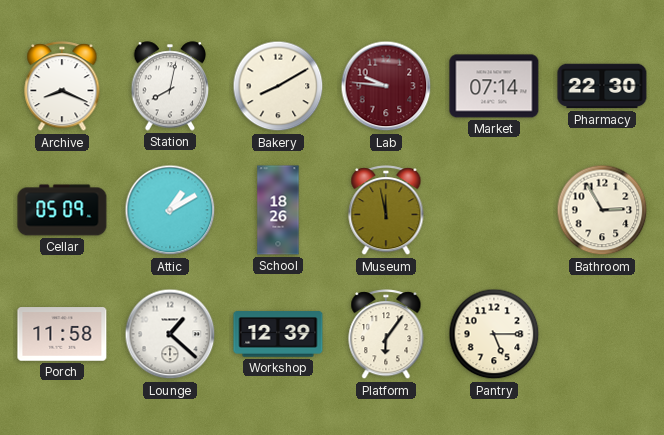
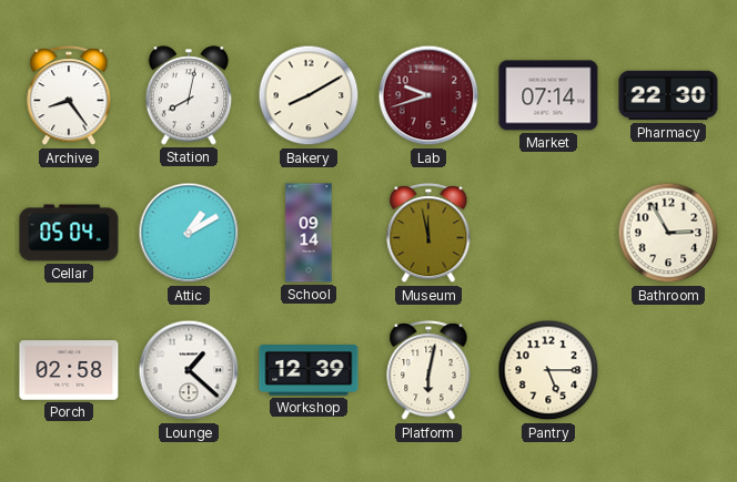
Archive: 8:19 -> 8:24 (69, 96)
Lab: 9:46 -> 9:42 (428, 95)
Cellar: 05:09 -> 05:04 (69, 233)
School: 18:26 -> 09:14 (309, 233)
Porch: 11:58 -> 02:58 (69, 370)
Platform: 6:06 -> 6:02 (428, 371)
